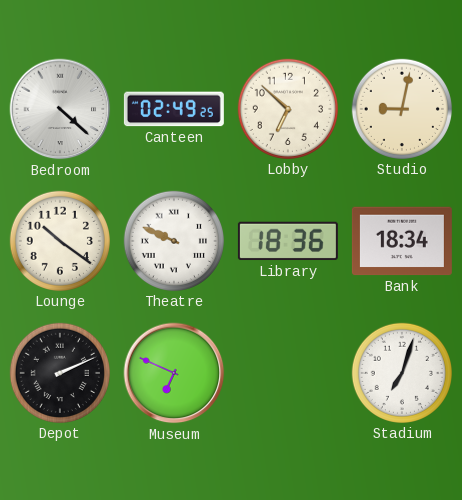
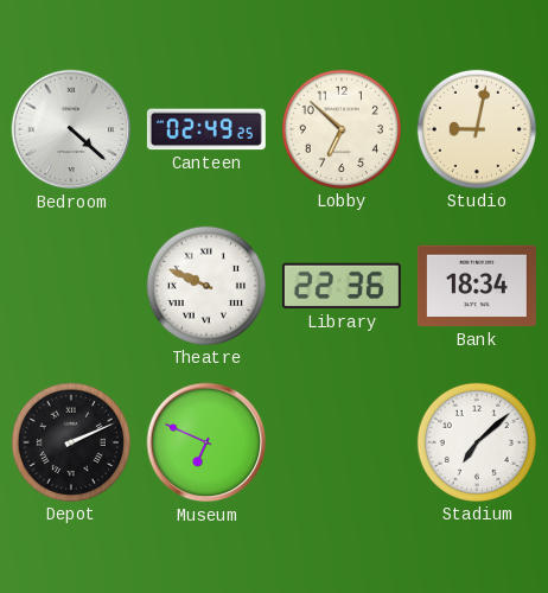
Lounge: 10:21 -> none (60, 241)
Library: 18:36 -> 22:36 (342, 286)
Stadium: 7:03 -> 7:08 (477, 442)
